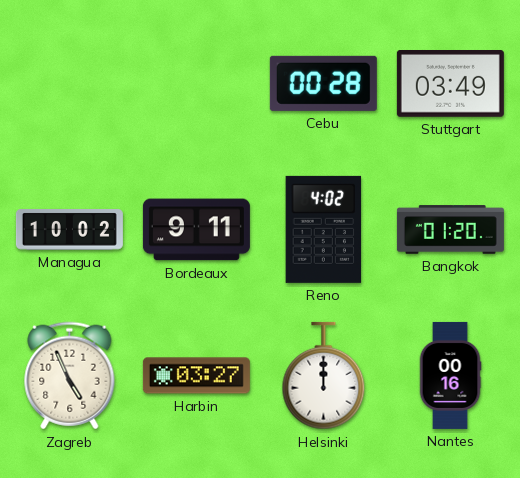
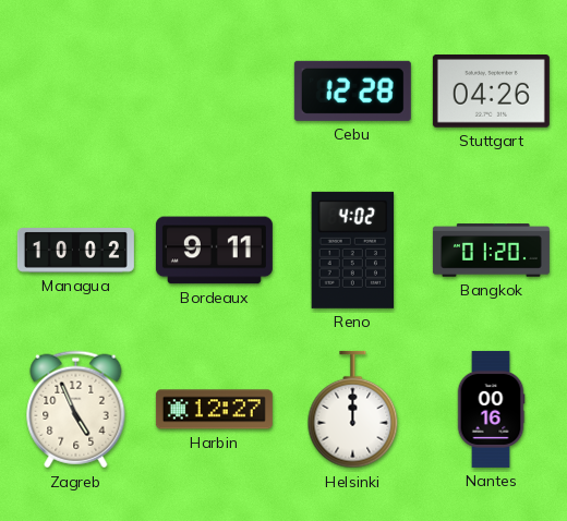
Cebu: 00:28 -> 12:28 (352, 90)
Stuttgart: 03:49 -> 04:26 (491, 92)
Harbin: 03:27 -> 12:27 (214, 410)
